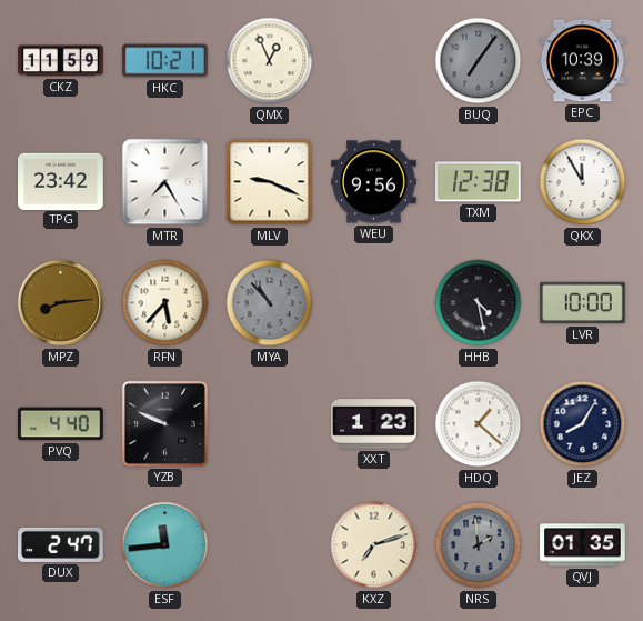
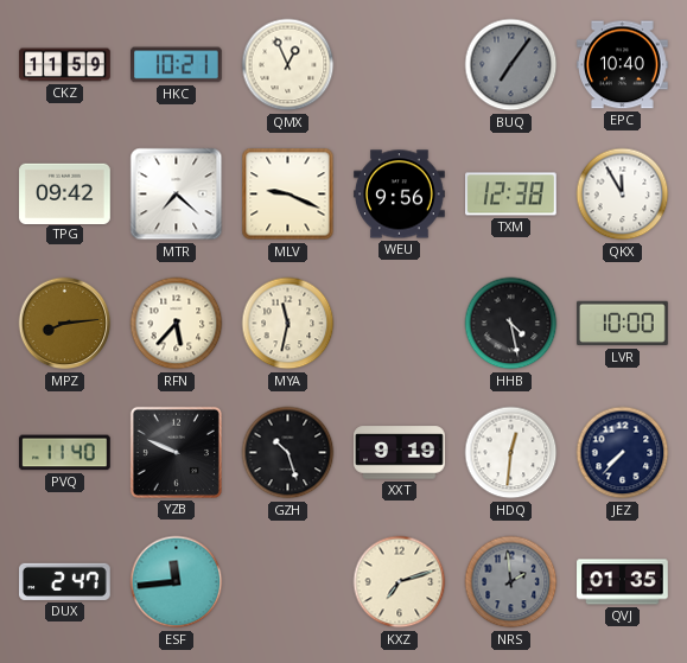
EPC: 10:39 -> 10:40 (623, 65)
TPG: 23:42 -> 09:42 (65, 193)
MTR: 7:25 -> 7:22 (177, 195)
MYA: 10:53 -> 11:32 (288, 324)
MYA dial: grey -> cream (288, 324)
PVQ: 4:40 -> 11:40 (65, 453)
GZH: none -> 10:27 (288, 453)
XXT: 1:23 -> 9:19 (400, 453)
HDQ: 1:22 -> 12:31 (511, 453)
JEZ: 8:05 -> 7:37 (623, 453)
